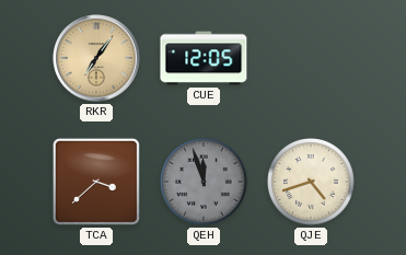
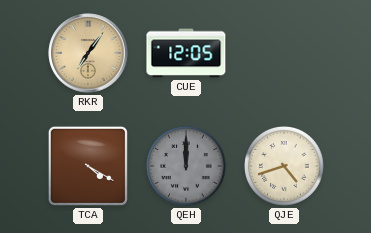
TCA: 3:38 -> 4:20 (88, 166)
QEH: 11:57 -> 12:00 (187, 167)
